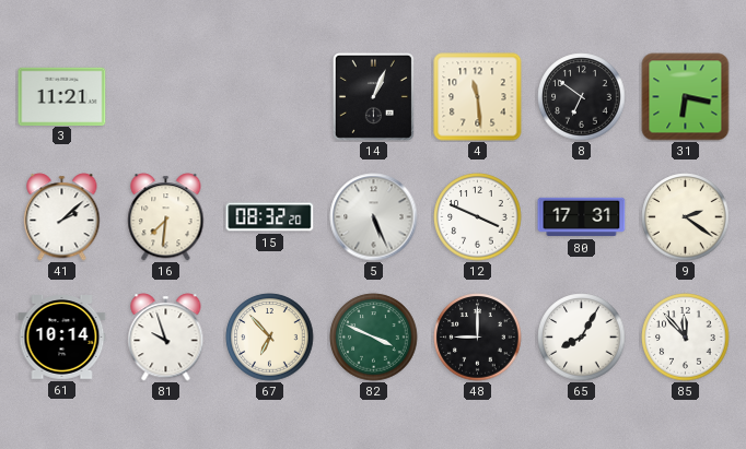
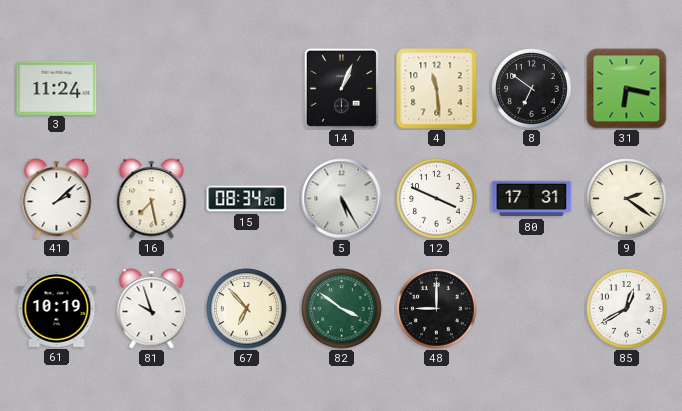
3: 11:21 -> 11:24 (57, 88)
16: 7:31 -> 7:28 (152, 199)
15: 08:32 -> 08:34 (247, 199)
5: 5:26 -> 5:25 (342, 199)
61: 10:14 -> 10:19 (57, 309)
82: 3:49 -> 3:51 (342, 309)
65: 8:05 -> none (582, 338)
85: 11:53 -> 12:40 (627, 309)
